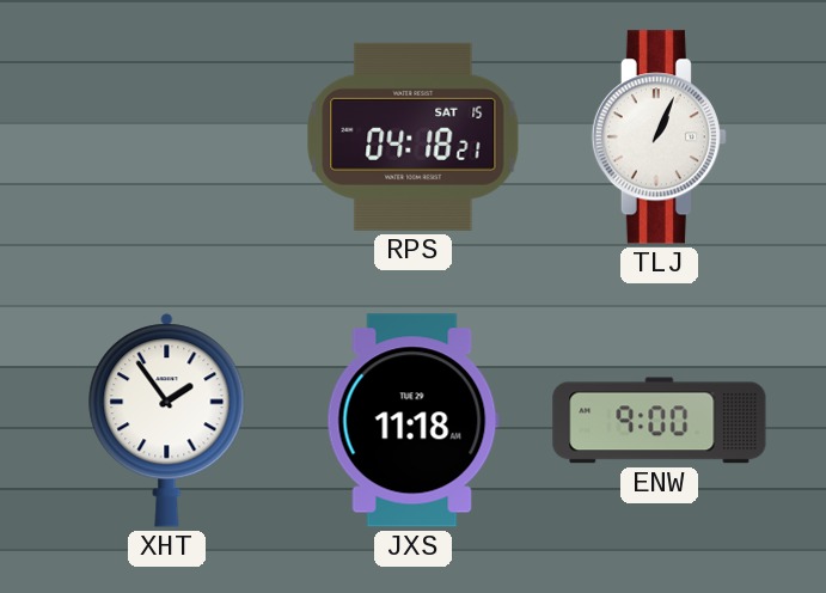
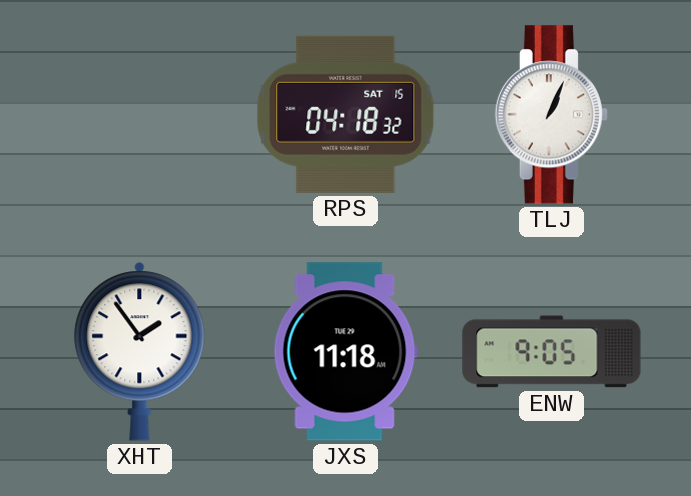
RPS: 04:18:21 -> 04:18:32 (346, 114)
ENW: 9:00 -> 9:05 (552, 352)
